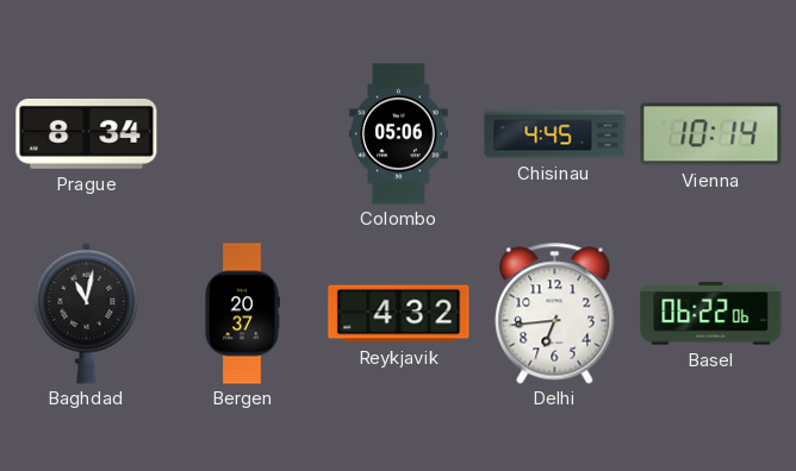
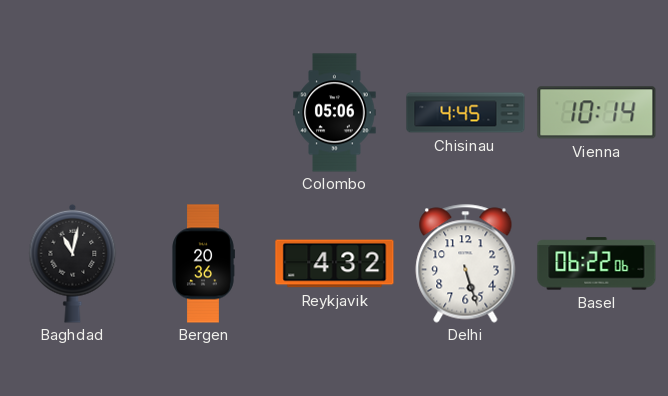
Prague: 8:34 -> none (87, 133)
Bergen: 20:37 -> 20:36 (203, 264)
Delhi: 6:44 -> 5:27 (466, 264)
